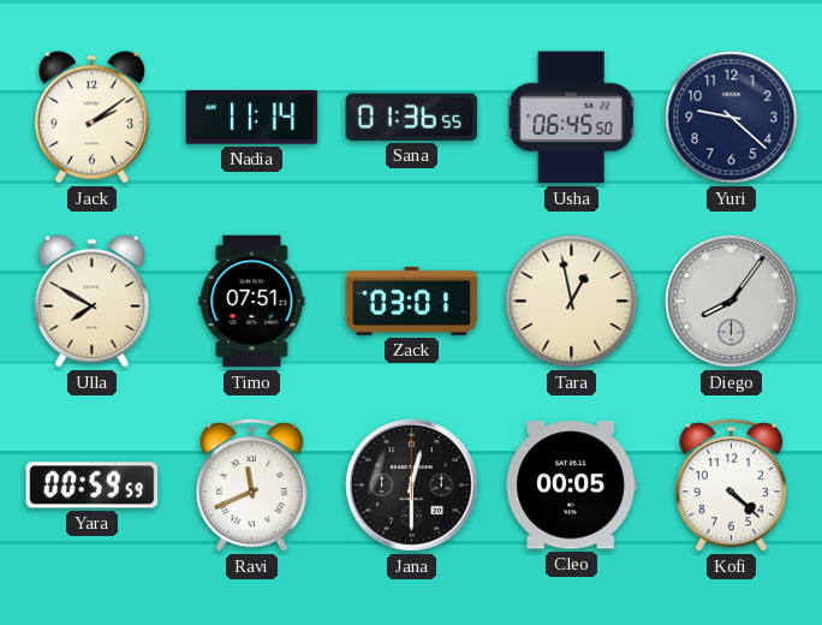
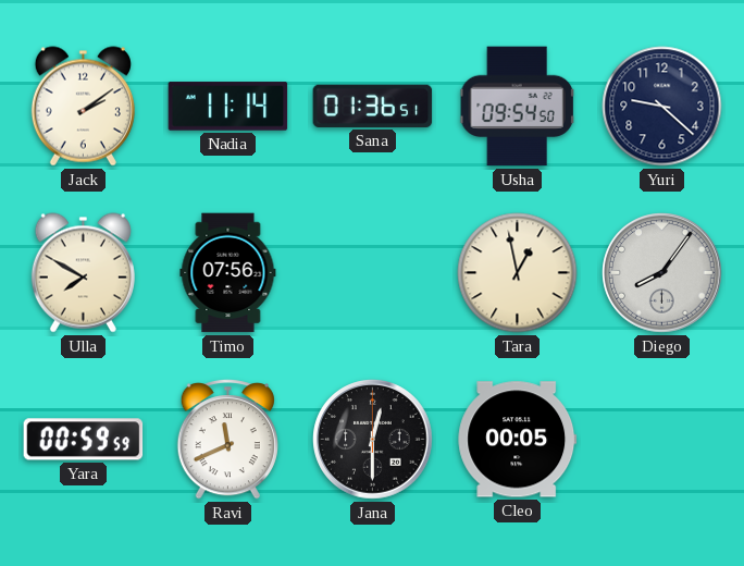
Sana: 01:36:55 -> 01:36:51 (373, 106)
Usha: 06:45 -> 09:54 (518, 107)
Timo: 07:51 -> 07:56 (228, 273)
Zack: 03:01 -> none (412, 300)
Kofi: 4:22 -> none (731, 486)
